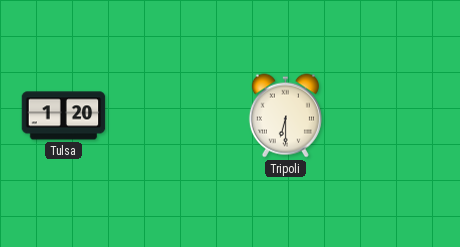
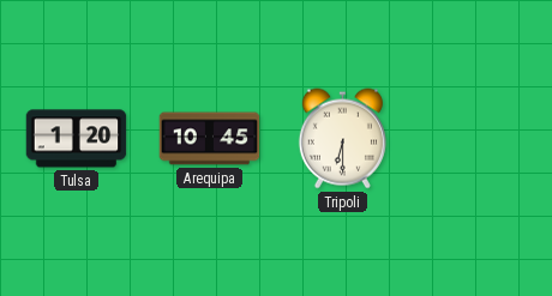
Arequipa: none -> 10:45 (210, 139)
